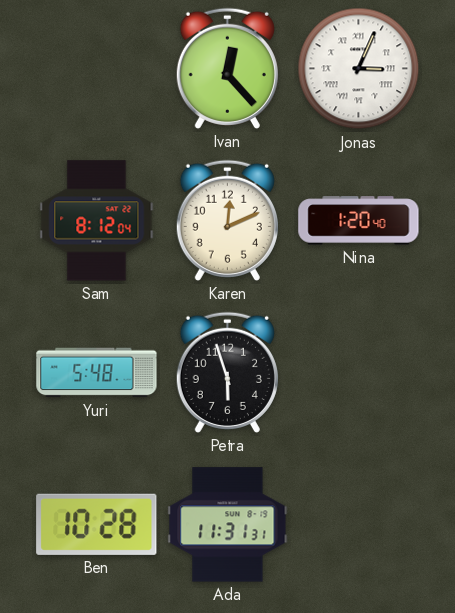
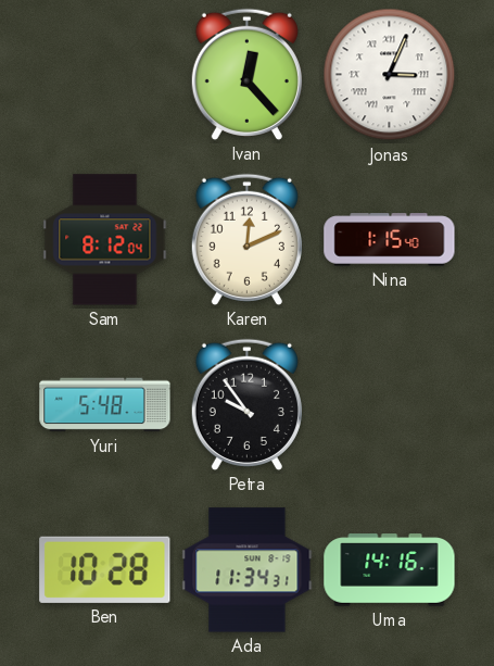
Nina: 1:20 -> 1:15 (390, 240)
Petra: 5:57 -> 9:54 (246, 404)
Ada: 11:31 -> 11:34 (248, 570)
Uma: none -> 14:16 (390, 570)
